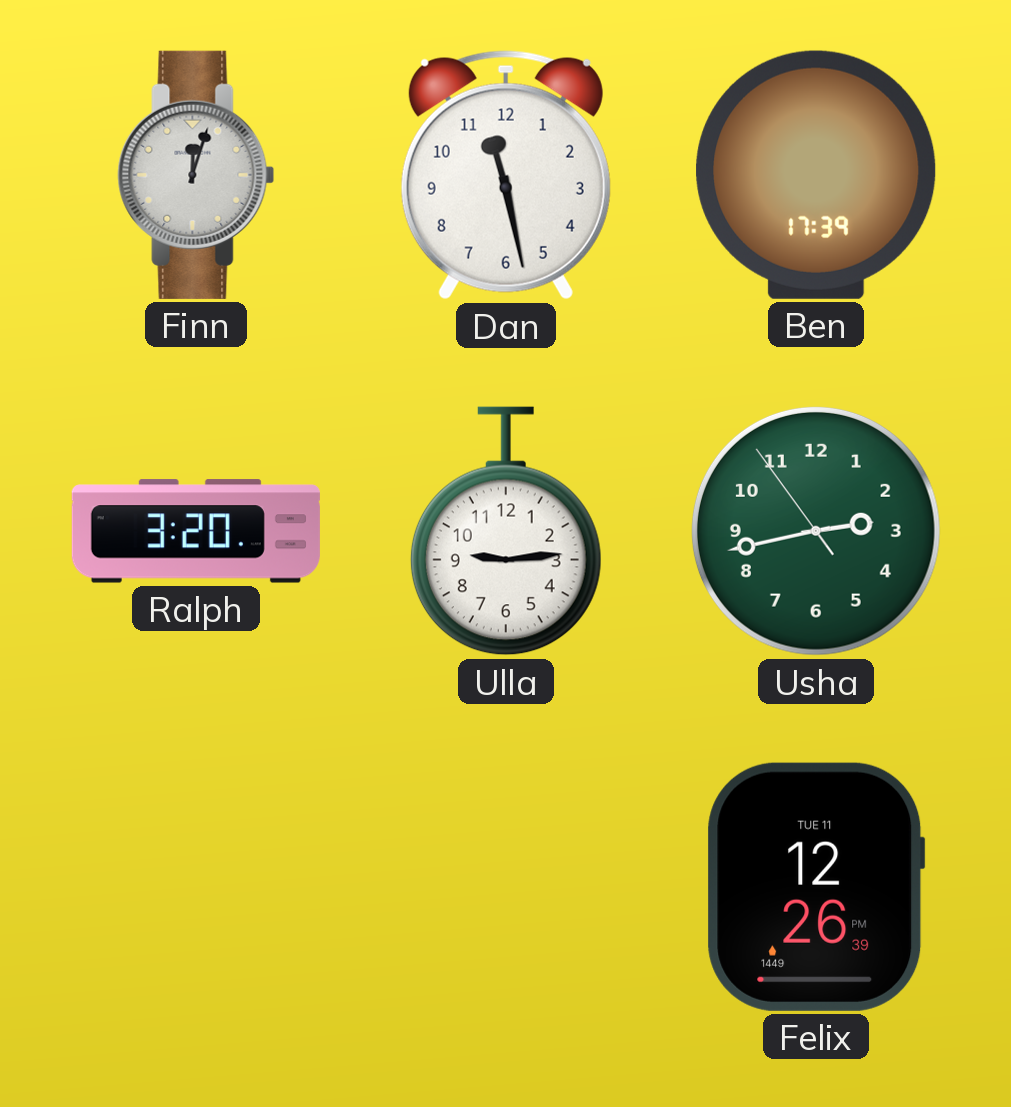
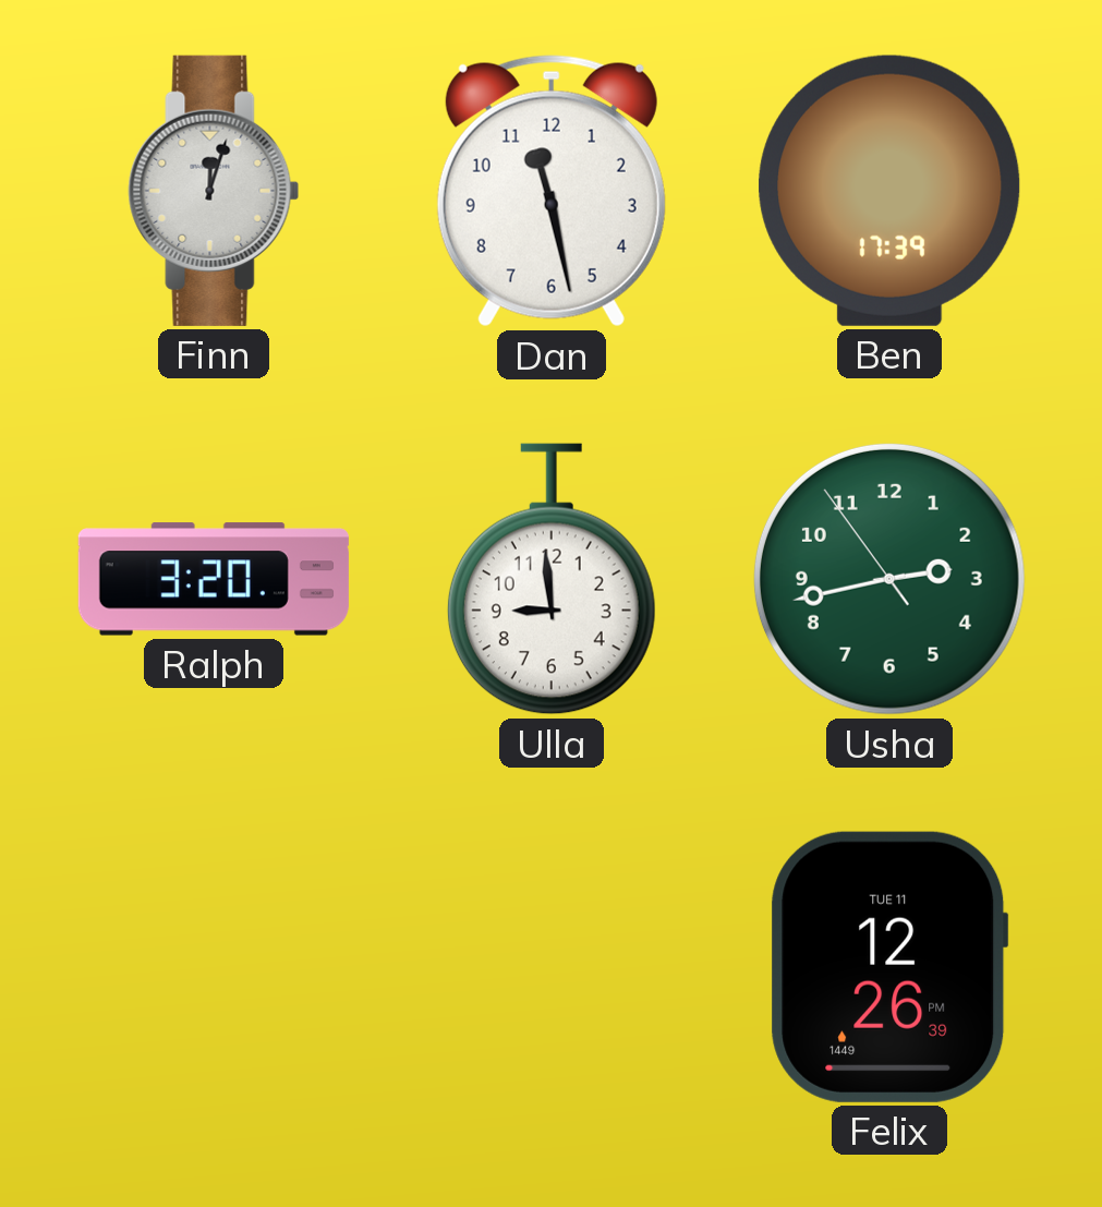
Ulla: 9:14 -> 8:59 (552, 579)
